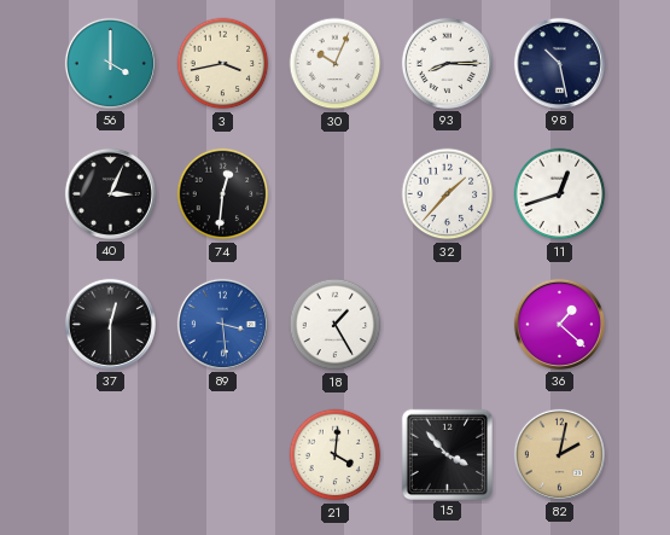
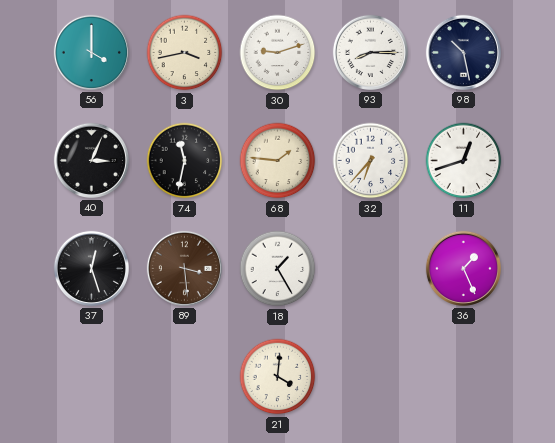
30: 10:04 -> 9:12 (278, 53)
74: 12:31 -> 11:32 (185, 161)
68: none -> 1:46 (278, 161)
32: 1:37 -> 6:37 (371, 161)
37: 12:30 -> 12:27 (91, 268)
89 dial: blue -> brown (184, 268)
36: 1:22 -> 1:26 (463, 268)
15: 3:53 -> none (447, 454)
82: 2:02 -> none (559, 454)
